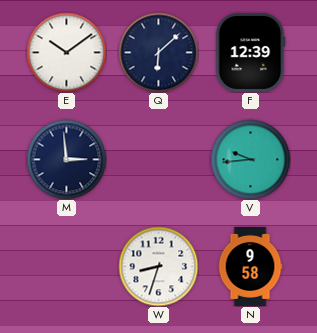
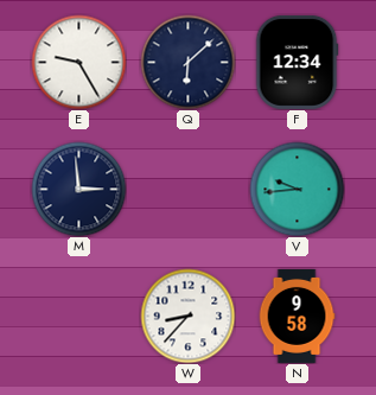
E: 10:09 -> 9:25 (78, 62)
F: 12:39 -> 12:34 (297, 62)
W: 8:33 -> 8:37 (187, 316)
